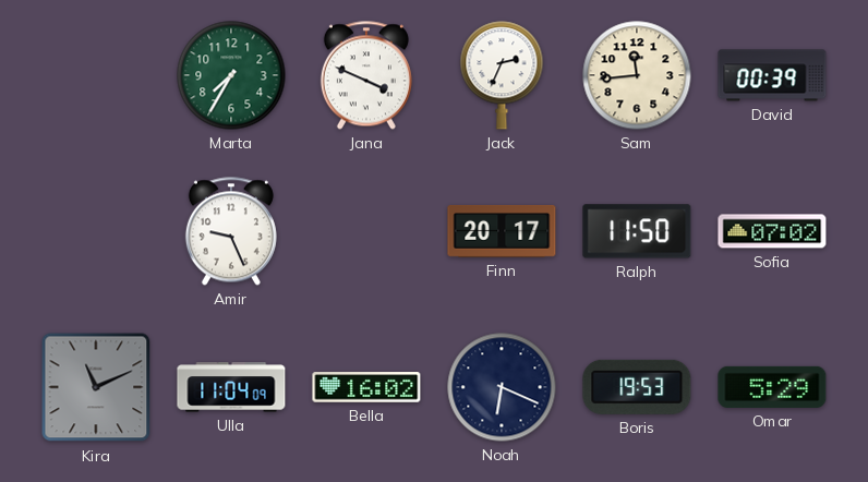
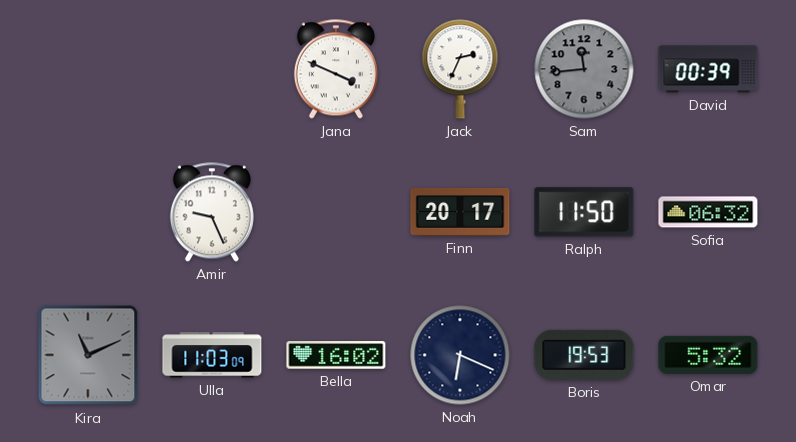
Marta: 7:35 -> none (231, 75)
Sam dial: cream -> grey (584, 69)
Sofia: 07:02 -> 06:32 (708, 212)
Ulla: 11:04 -> 11:03 (212, 355)
Omar: 5:29 -> 5:32 (708, 355)
